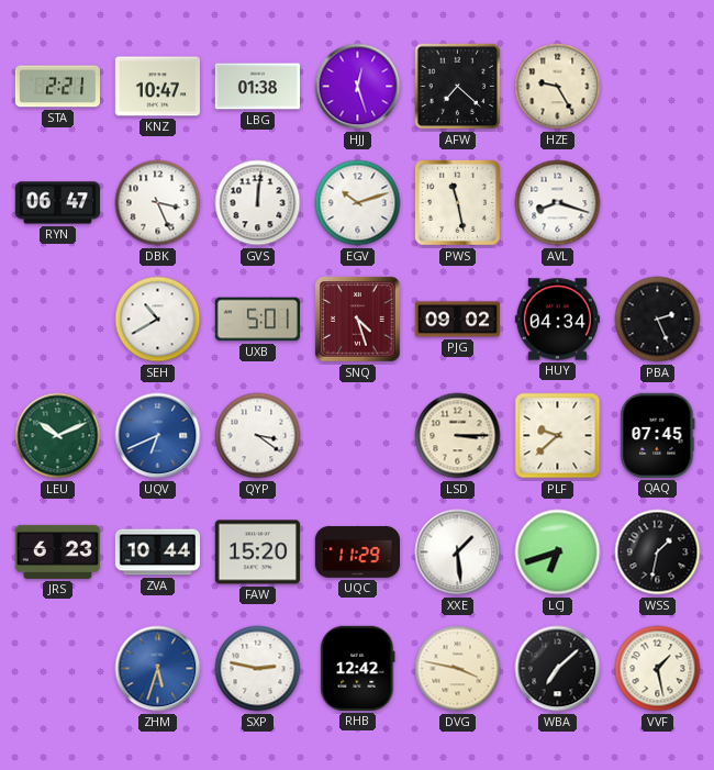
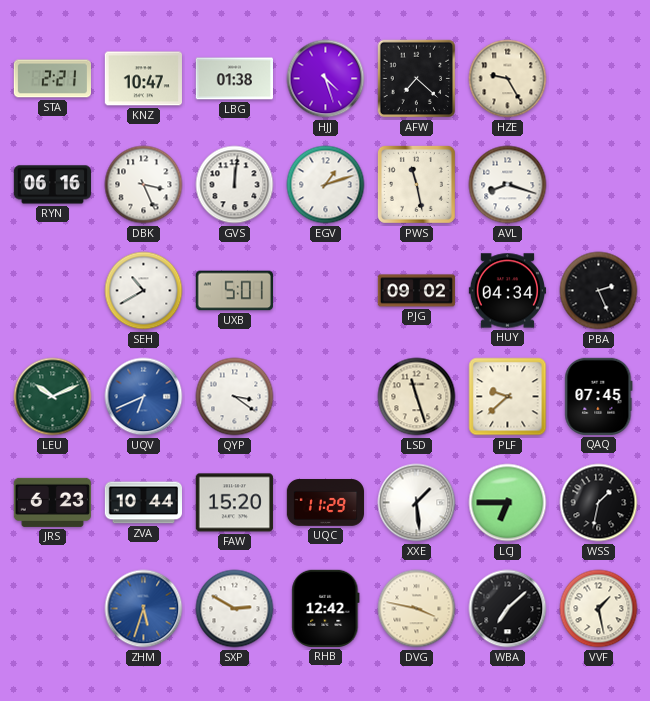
HJJ: 12:27 -> 4:27 (326, 79)
RYN: 06:47 -> 06:16 (52, 185)
EGV: 10:12 -> 1:12 (326, 185)
SNQ: 4:27 -> none (358, 320)
LSD: 3:15 -> 11:27 (417, 397)
LCJ: 6:42 -> 6:45 (508, 503)
SXP: 2:47 -> 2:50 (235, 609)
